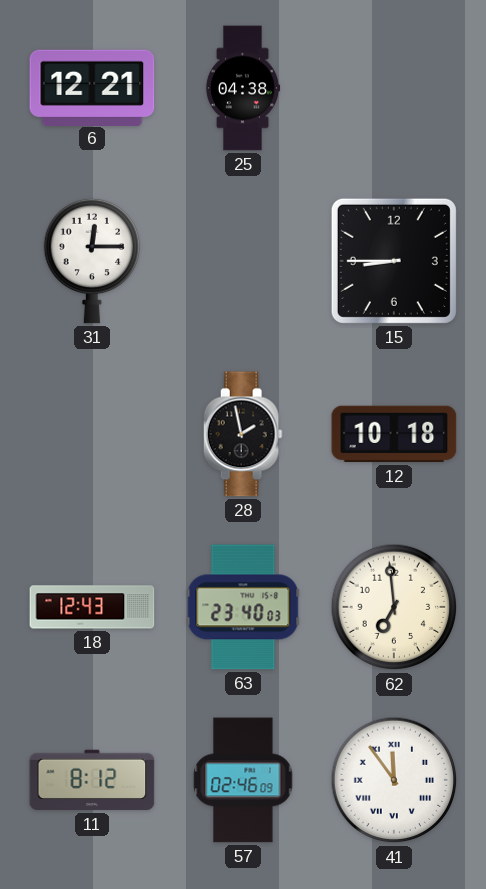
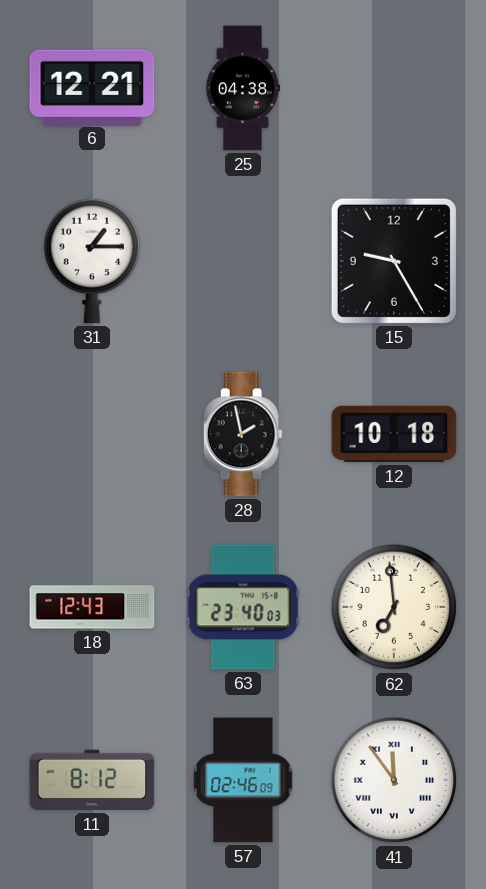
31: 12:15 -> 1:15 (91, 261)
15: 8:45 -> 9:25 (394, 261)
